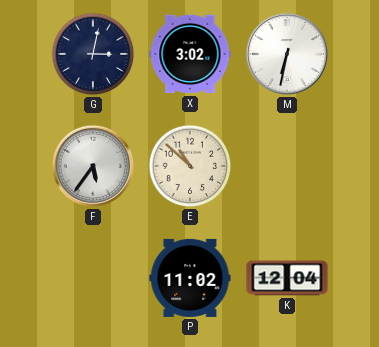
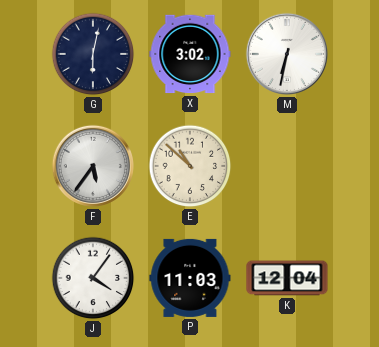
G: 3:02 -> 6:02 (93, 54)
J: none -> 4:06 (93, 278)
P: 11:02 -> 11:03 (190, 278)
